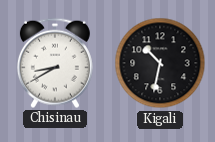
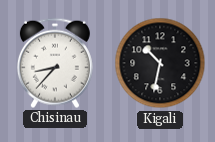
Chisinau: 8:40 -> 8:37 (55, 63)
